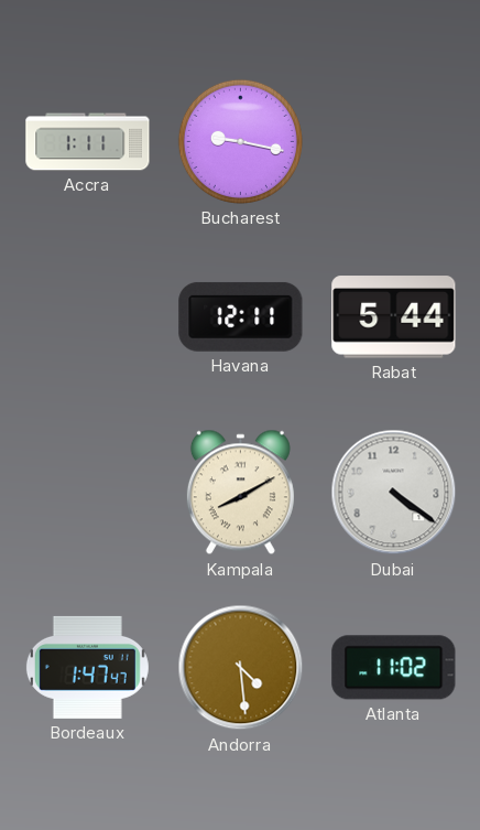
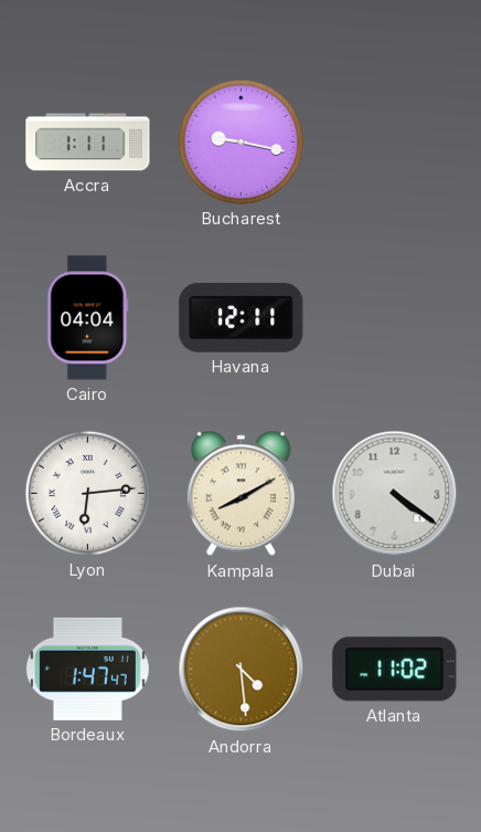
Cairo: none -> 04:04 (88, 318)
Rabat: 5:44 -> none (394, 317)
Lyon: none -> 6:14 (87, 493)
